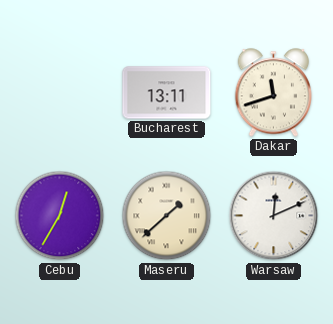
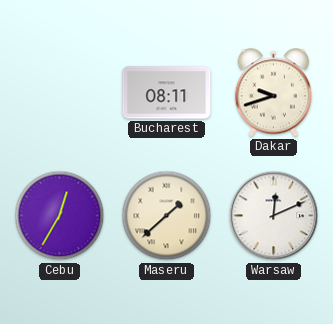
Bucharest: 13:11 -> 08:11 (167, 93)
Dakar: 11:42 -> 9:42 (273, 93)
